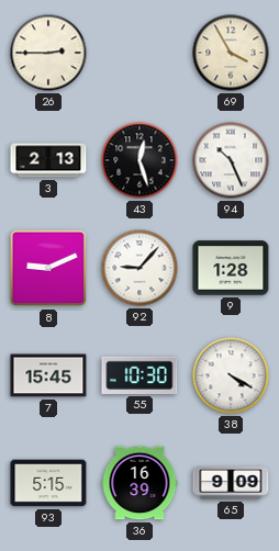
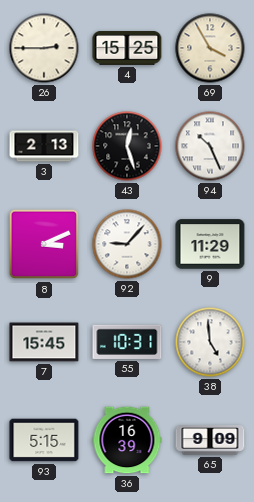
4: none -> 15:25 (127, 48)
8: 9:11 -> 3:11 (44, 244)
9: 1:28 -> 11:29 (210, 244)
55: 10:30 -> 10:31 (127, 342)
38: 4:20 -> 4:59 (210, 342)
